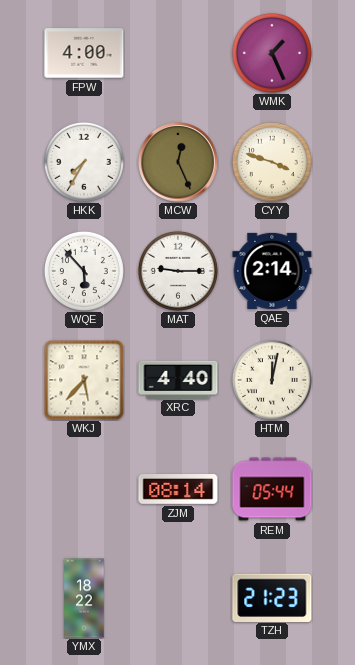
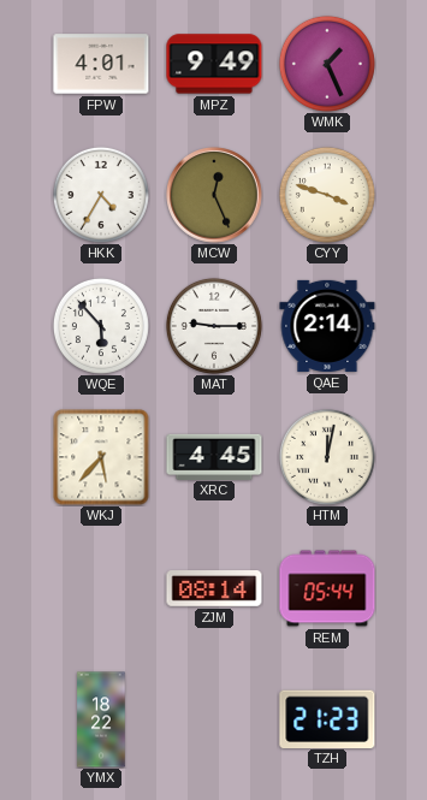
FPW: 4:00 -> 4:01 (101, 64)
MPZ: none -> 9:49 (214, 64)
HKK: 7:35 -> 4:35 (101, 195)
XRC: 4:40 -> 4:45 (214, 456)
